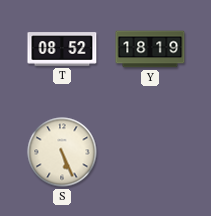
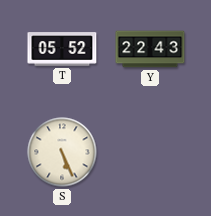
T: 08:52 -> 05:52 (62, 49)
Y: 18:19 -> 22:43 (150, 49)
